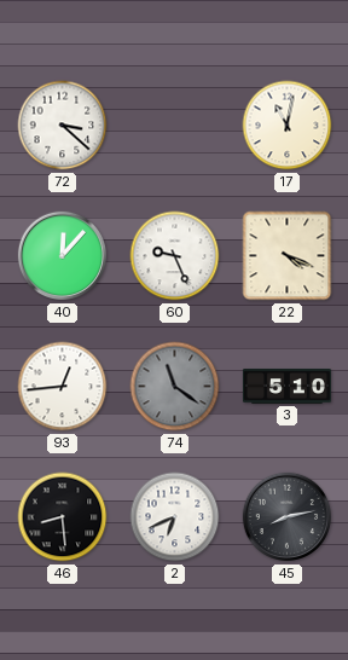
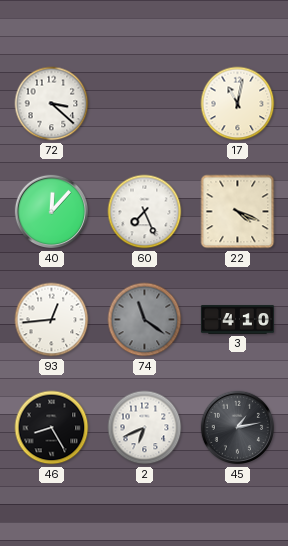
60: 9:26 -> 7:26 (145, 212)
3: 5:10 -> 4:10 (237, 320)
46: 8:29 -> 8:25 (52, 428)
45: 8:13 -> 1:13 (238, 428)
